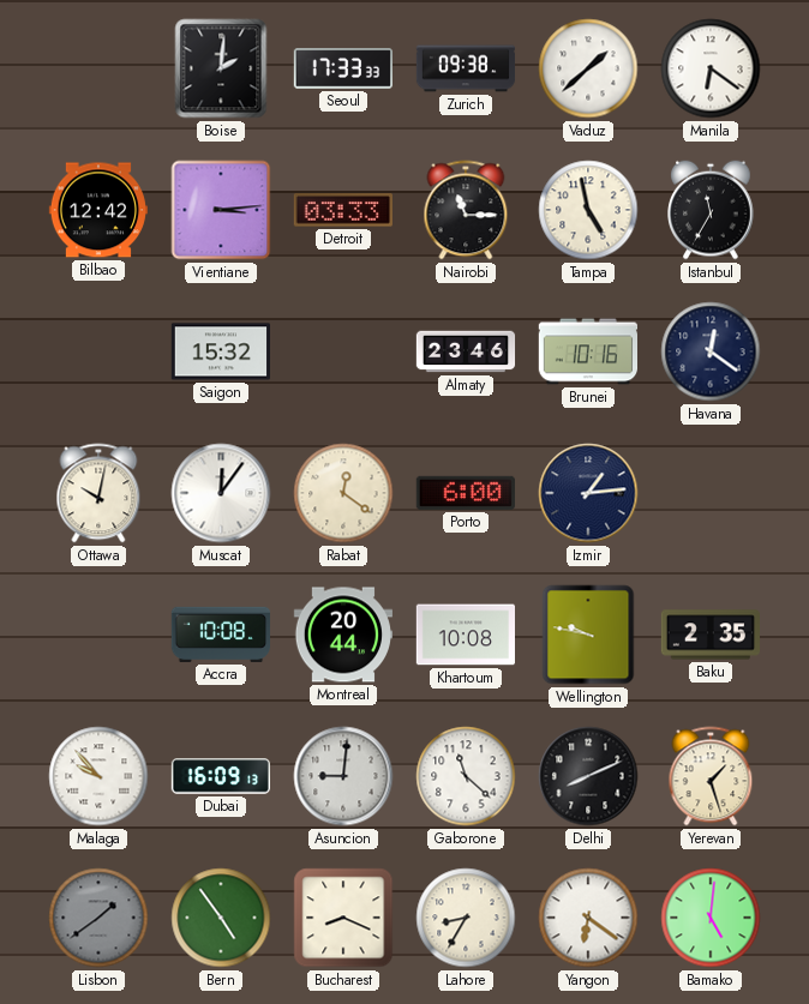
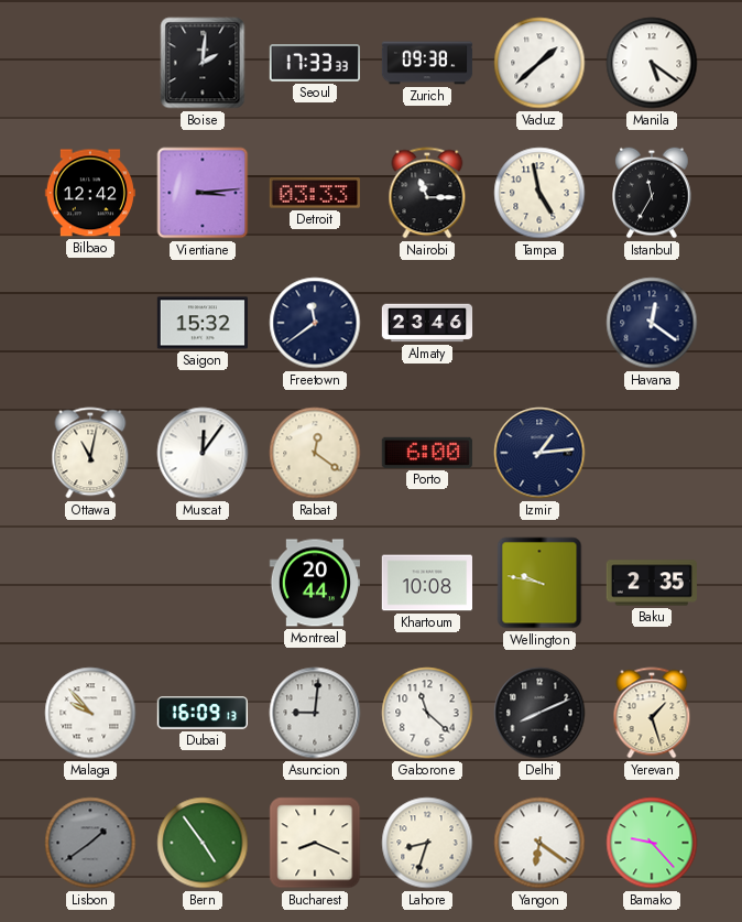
Manila: 6:21 -> 5:21 (652, 63)
Freetown: none -> 11:39 (315, 323)
Brunei: 10:16 -> none (587, 351)
Ottawa: 10:02 -> 11:02 (90, 453)
Accra: 10:08 -> none (220, 635)
Lahore: 8:35 -> 8:33 (427, 843)
Bamako: 5:01 -> 9:23 (652, 843)
